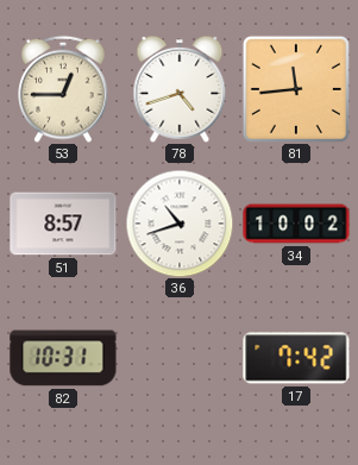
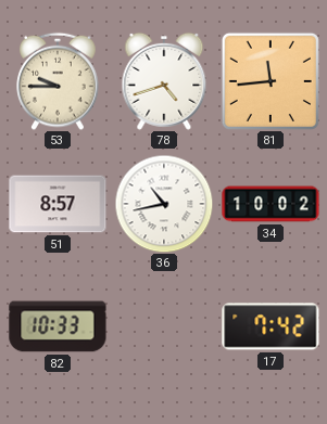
53: 12:45 -> 9:45 (58, 81)
36: 10:42 -> 10:43 (164, 204)
82: 10:31 -> 10:33 (58, 326)
